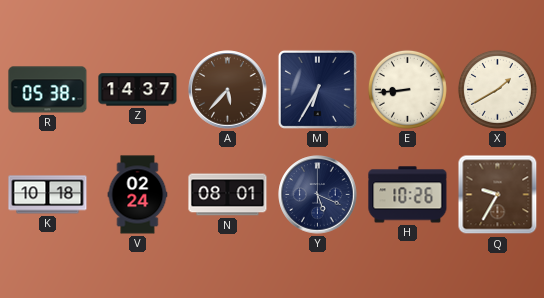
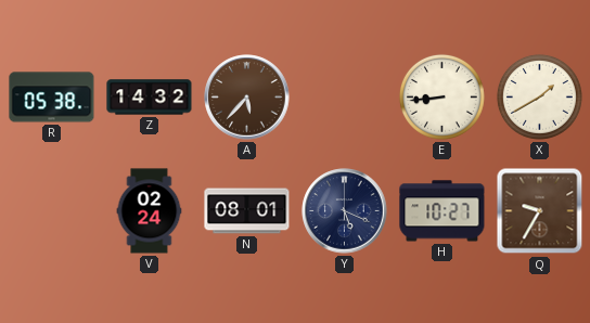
Z: 14:37 -> 14:32 (150, 98)
M: 6:35 -> none (317, 89)
K: 10:18 -> none (48, 195)
H: 10:26 -> 10:27 (442, 211)
